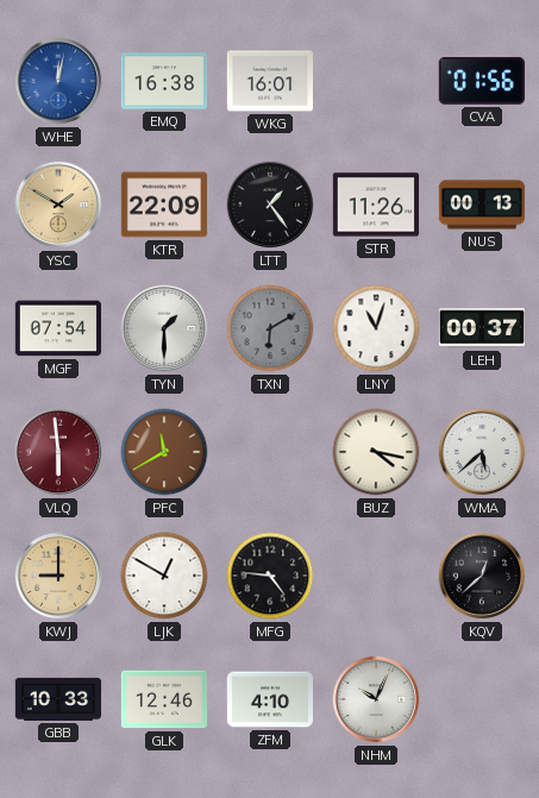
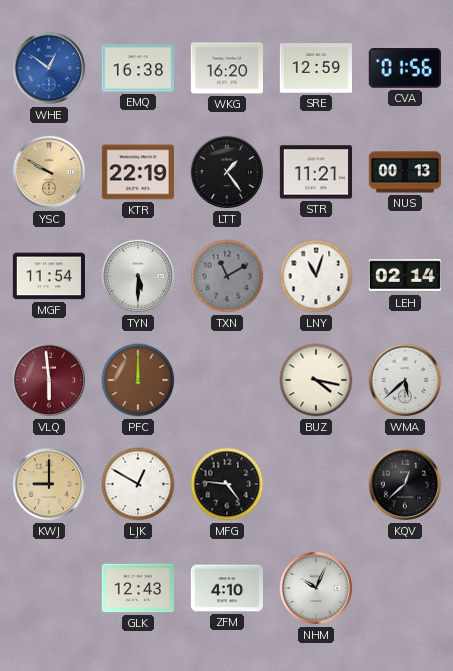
WHE: 12:02 -> 12:51 (49, 68)
WKG: 16:01 -> 16:20 (226, 68)
SRE: none -> 12:59 (315, 68)
YSC: 1:50 -> 9:50 (49, 172)
KTR: 22:09 -> 22:19 (137, 172)
STR: 11:26 -> 11:21 (315, 172)
MGF: 07:54 -> 11:54 (48, 276)
TYN: 1:30 -> 5:30 (138, 276)
TXN: 6:10 -> 11:10 (227, 276)
LEH: 00:37 -> 02:14 (404, 276)
PFC: 11:40 -> 12:00 (138, 380)
GBB: 10:33 -> none (57, 699)
GLK: 12:46 -> 12:43 (137, 588)
